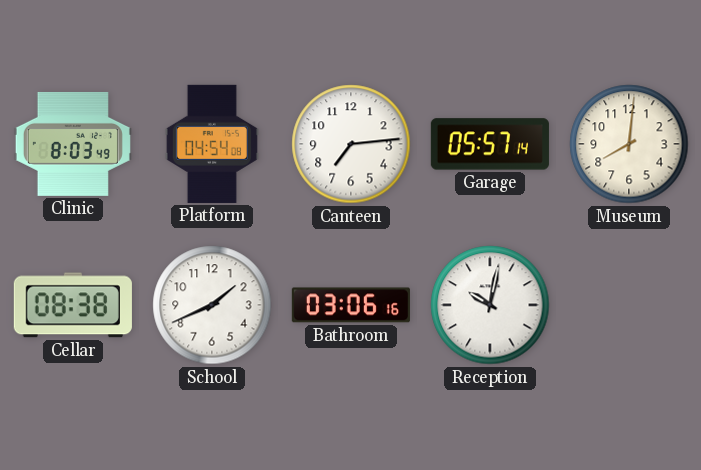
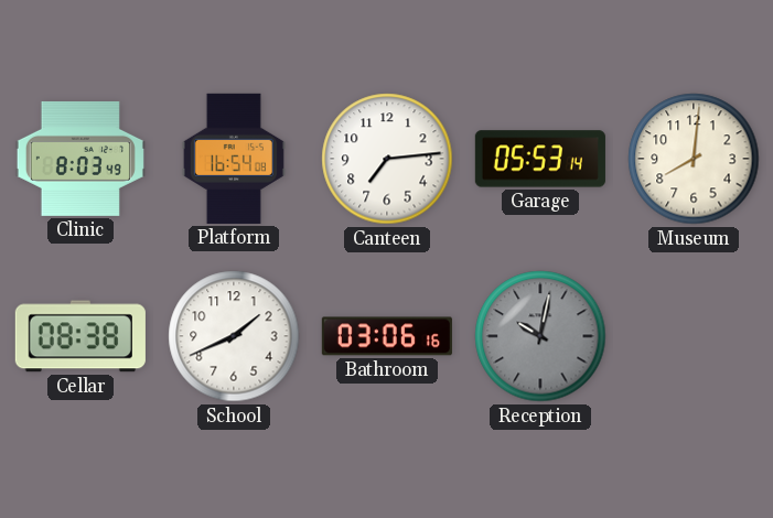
Platform: 04:54 -> 16:54 (234, 159)
Garage: 05:57 -> 05:53 (540, 159)
Reception dial: white -> grey (540, 336)
